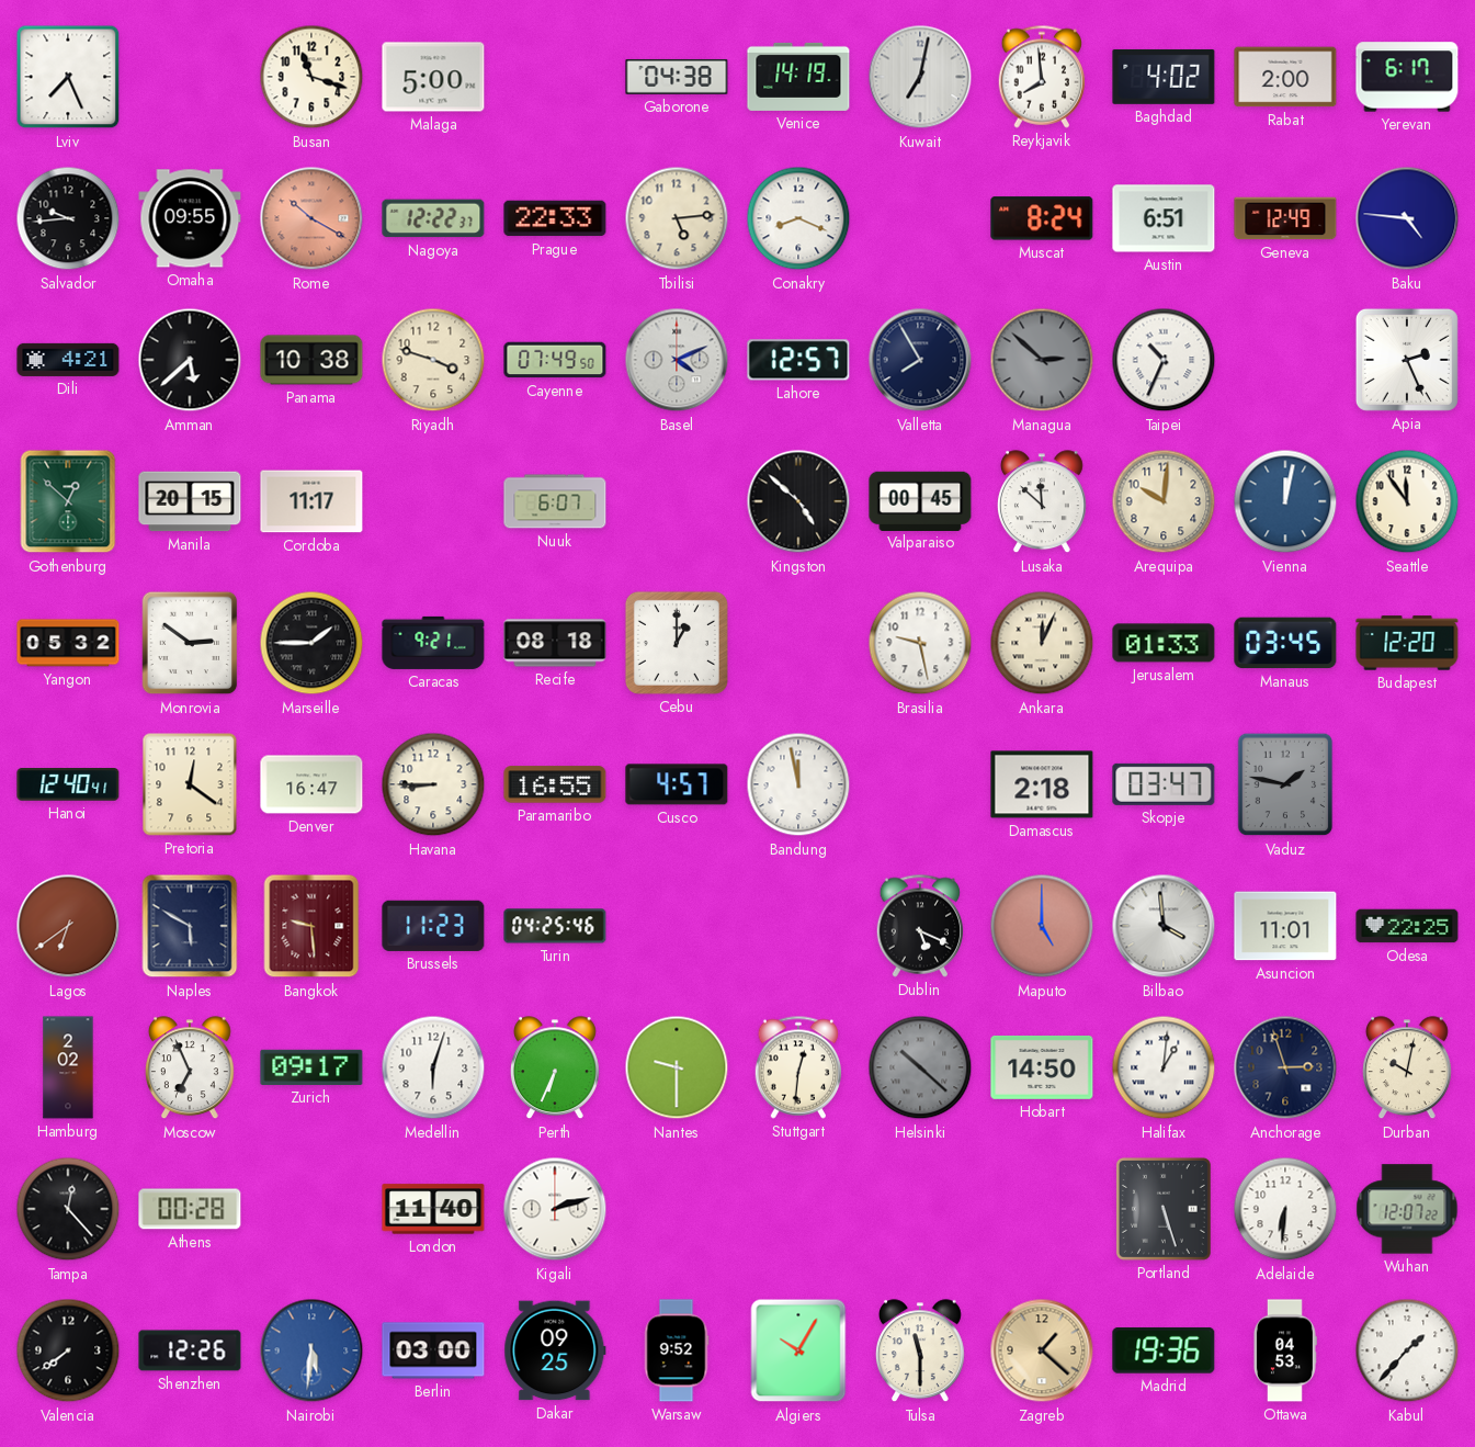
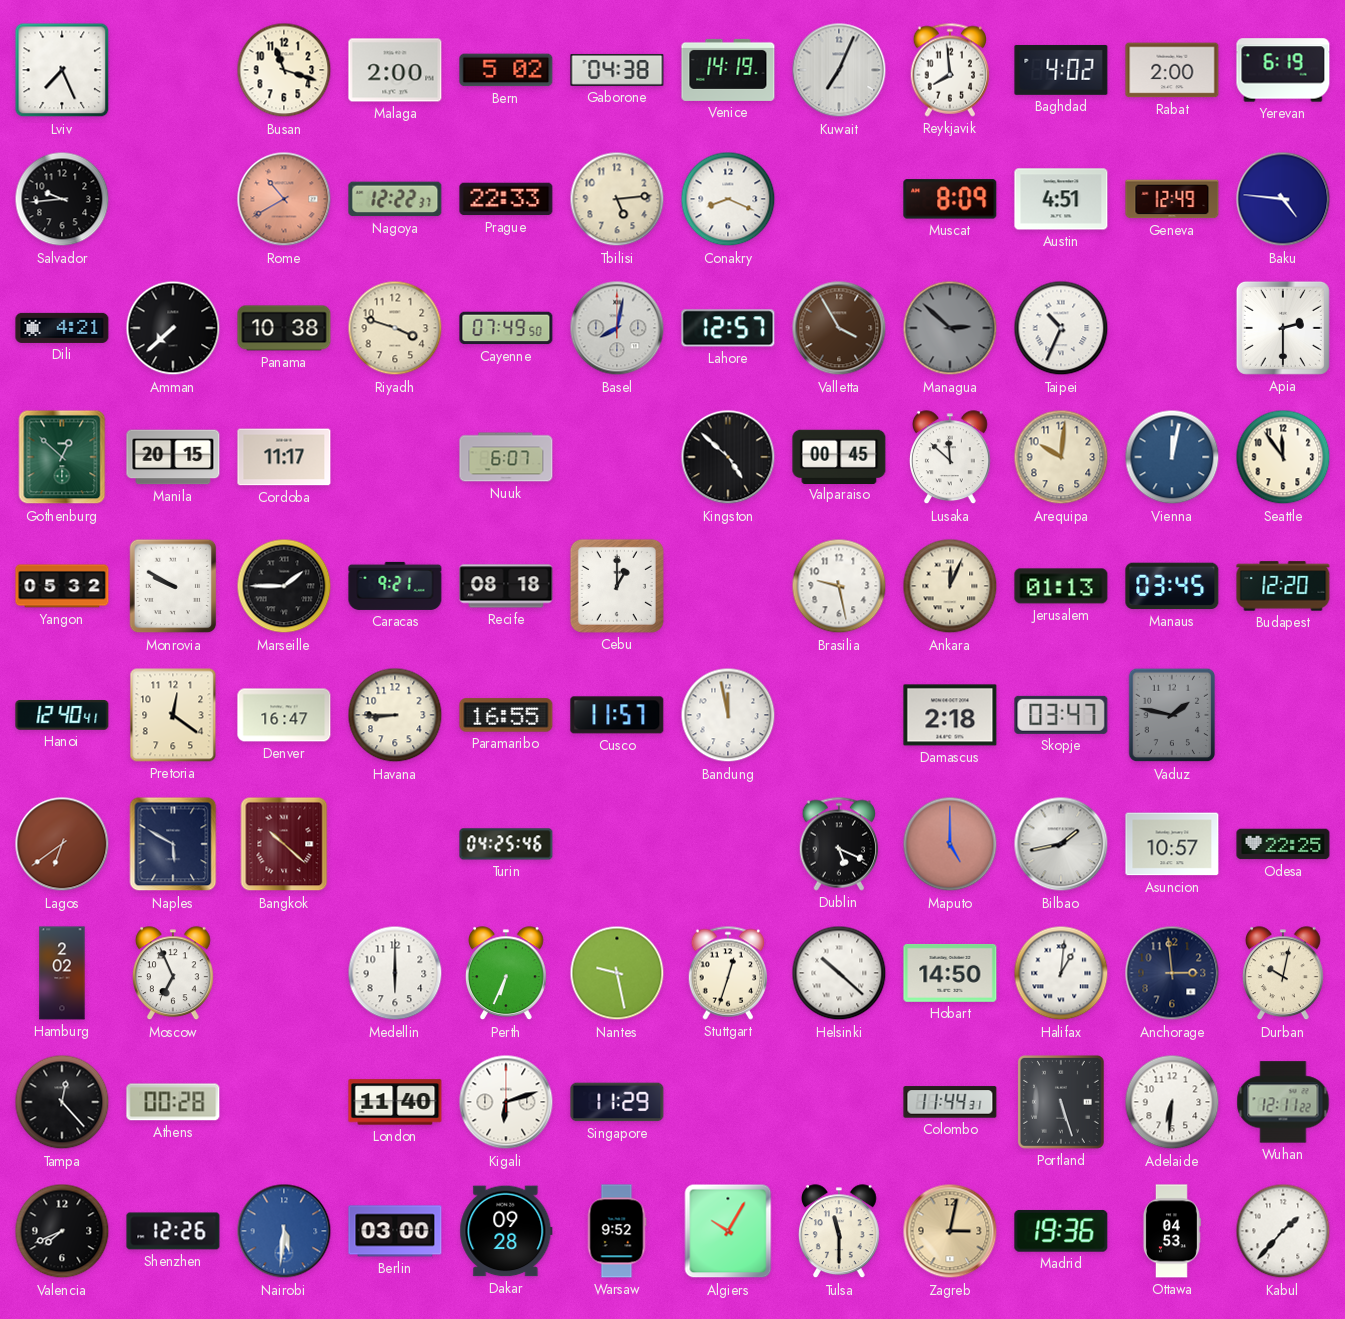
Malaga: 5:00 -> 2:00 (395, 70)
Bern: none -> 5:02 (506, 70)
Kuwait: 7:02 -> 7:04 (839, 70)
Yerevan: 6:17 -> 6:19 (1283, 70)
Omaha: 09:55 -> none (190, 218)
Rome: 10:20 -> 10:40 (284, 199)
Muscat: 8:24 -> 8:09 (950, 199)
Austin: 6:51 -> 4:51 (1061, 199)
Amman: 5:38 -> 7:38 (173, 328)
Basel: 4:11 -> 8:02 (617, 328)
Valletta: 7:55 -> 3:55 (839, 328)
Valletta dial: navy -> brown (839, 328)
Apia: 2:26 -> 2:30 (1283, 328)
Monrovia: 2:51 -> 9:50 (173, 586)
Jerusalem: 01:33 -> 01:13 (1061, 586)
Cusco: 4:57 -> 11:57 (617, 715)
Bangkok: 9:29 -> 10:22 (284, 844)
Brussels: 11:23 -> none (433, 926)
Bilbao: 3:59 -> 1:43 (1061, 844)
Asuncion: 11:01 -> 10:57 (1172, 844)
Zurich: 09:17 -> none (311, 1067)
Medellin: 6:03 -> 6:00 (395, 973)
Nantes: 9:30 -> 9:28 (617, 973)
Stuttgart: 12:31 -> 12:33 (728, 973)
Helsinki dial: grey -> white (839, 973)
Anchorage: 2:57 -> 2:59 (1172, 973)
Kigali: 2:12 -> 6:12 (506, 1102)
Singapore: none -> 11:29 (617, 1102)
Colombo: none -> 11:44 (950, 1102)
Wuhan: 12:07 -> 12:11 (1283, 1102)
Valencia: 7:39 -> 7:41 (62, 1231)
Dakar: 09:25 -> 09:28 (506, 1231)
Zagreb: 1:22 -> 3:02 (950, 1231)
